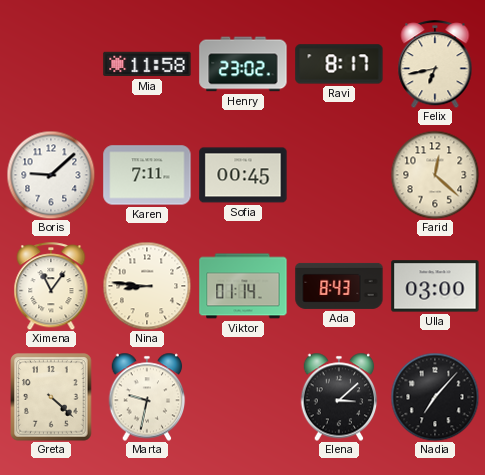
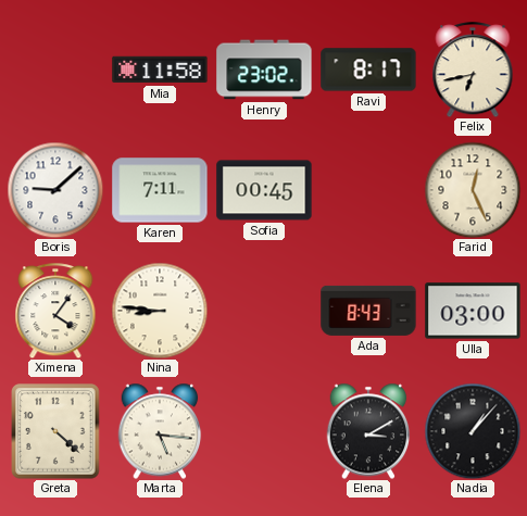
Farid: 12:22 -> 12:26 (473, 190)
Ximena: 11:06 -> 4:06 (55, 311)
Viktor: 01:14 -> none (243, 286)
Marta: 9:32 -> 5:16 (160, 431)
Elena: 3:08 -> 3:10 (368, 431)
Nadia: 7:07 -> 1:07 (473, 431)
